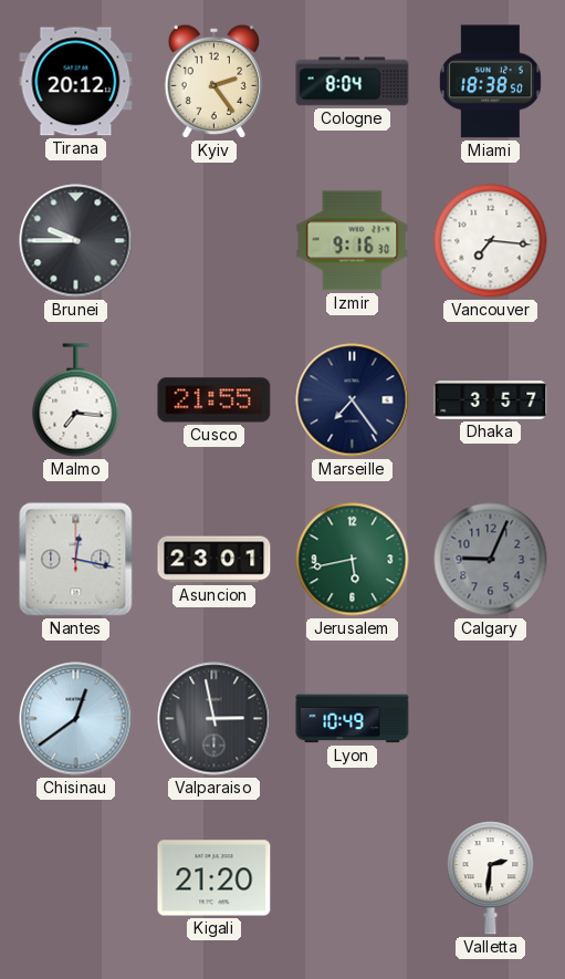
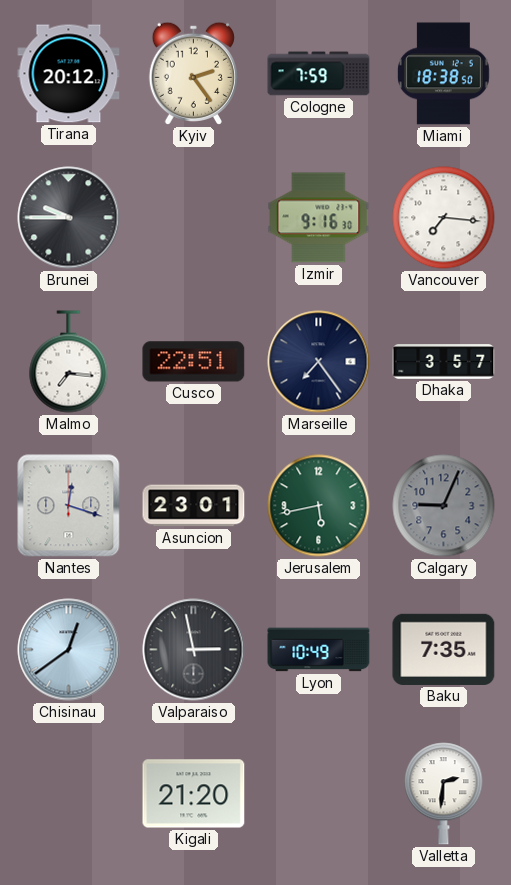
Cologne: 8:04 -> 7:59 (319, 74)
Cusco: 21:55 -> 22:51 (194, 362)
Nantes: 12:17 -> 12:18 (69, 506)
Baku: none -> 7:35 (444, 649)
